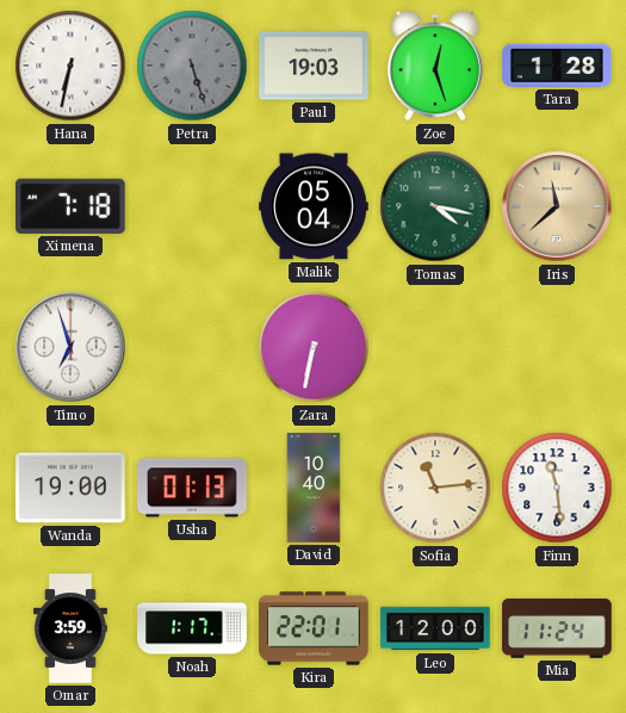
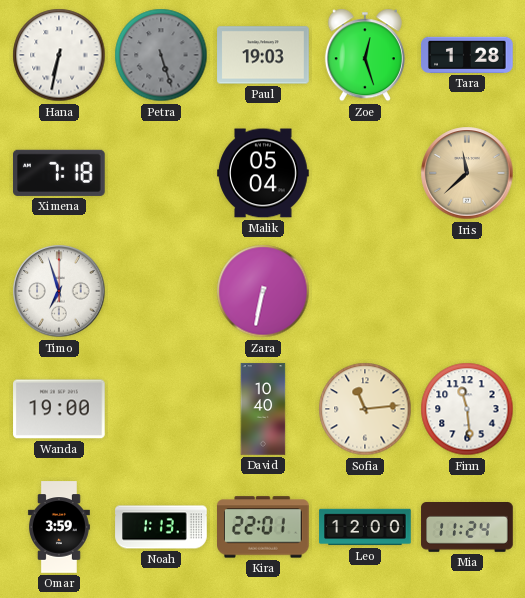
Tomas: 4:17 -> none (435, 206)
Usha: 01:13 -> none (192, 488)
Noah: 1:17 -> 1:13 (161, 527)
